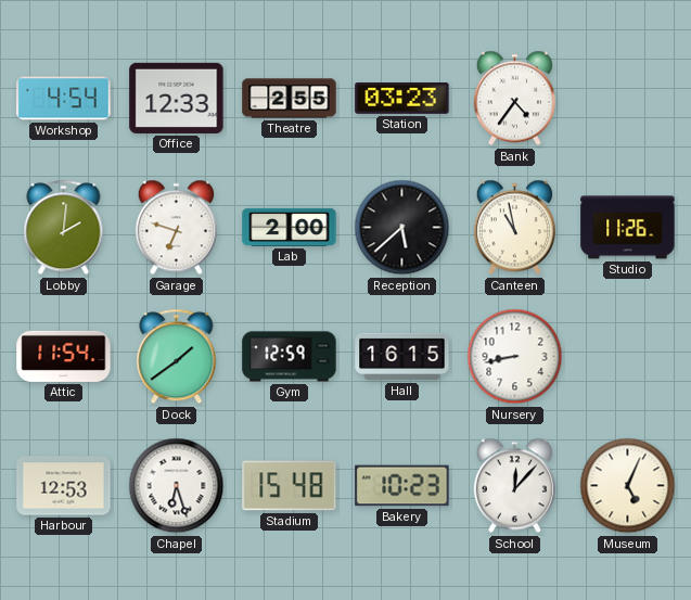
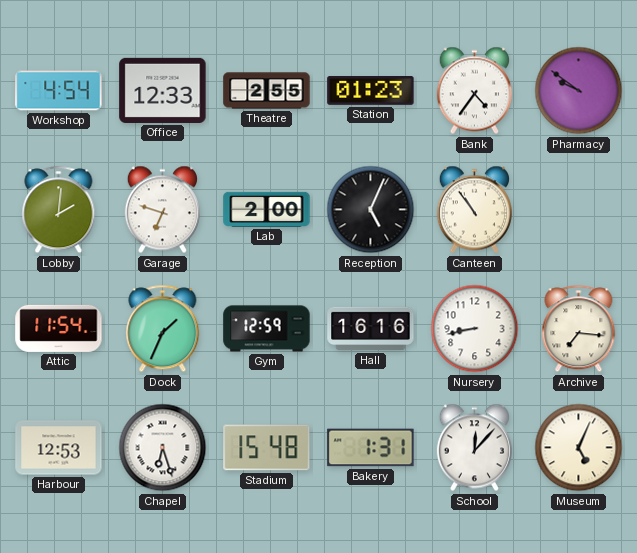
Station: 03:23 -> 01:23 (371, 91)
Pharmacy: none -> 9:51 (579, 91)
Reception: 5:38 -> 5:04 (371, 210)
Canteen: 10:58 -> 10:54 (474, 210)
Studio: 11:26 -> none (628, 228)
Dock: 1:39 -> 1:34 (163, 329)
Hall: 16:15 -> 16:16 (371, 329)
Archive: none -> 7:16 (579, 329)
Bakery: 10:23 -> 1:31 (371, 448)
